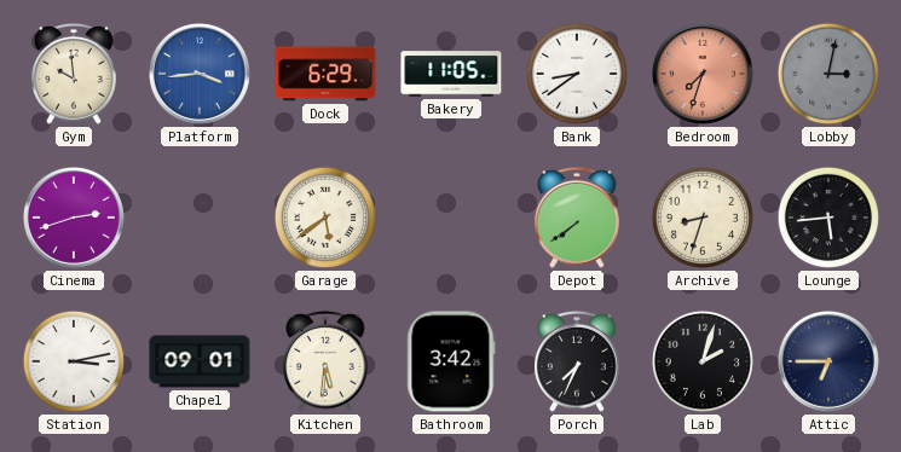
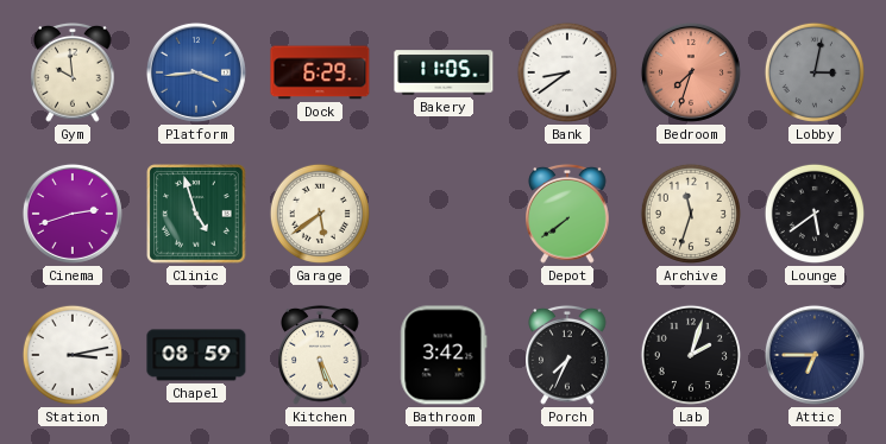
Clinic: none -> 4:57 (196, 214)
Archive: 8:33 -> 11:33 (691, 214)
Lounge: 5:44 -> 5:39 (815, 214)
Chapel: 09:01 -> 08:59 (196, 355)
Kitchen: 5:31 -> 5:26 (320, 355)
